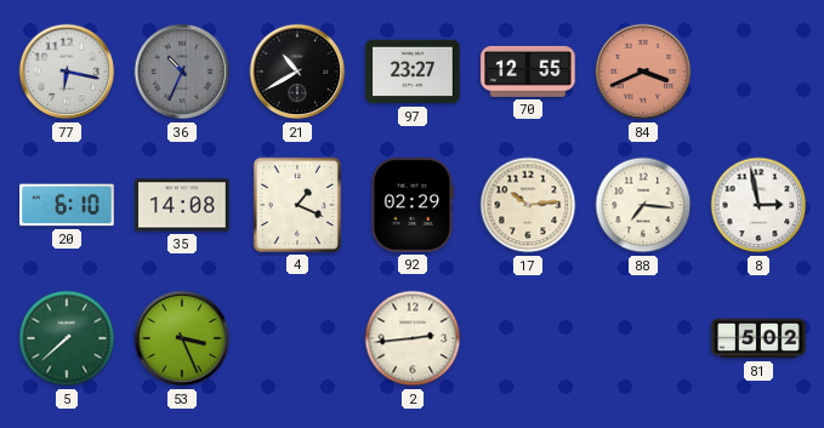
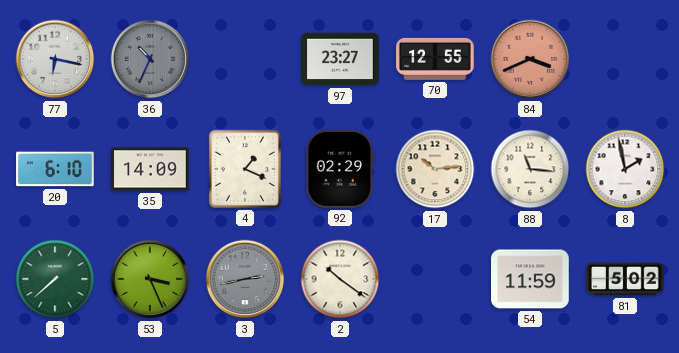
21: 10:40 -> none (297, 72)
35: 14:08 -> 14:09 (150, 169)
88: 7:16 -> 11:16 (530, 169)
8: 2:58 -> 1:58 (625, 169)
3: none -> 2:43 (245, 279)
2: 2:44 -> 10:21 (340, 279)
54: none -> 11:59 (530, 279)
